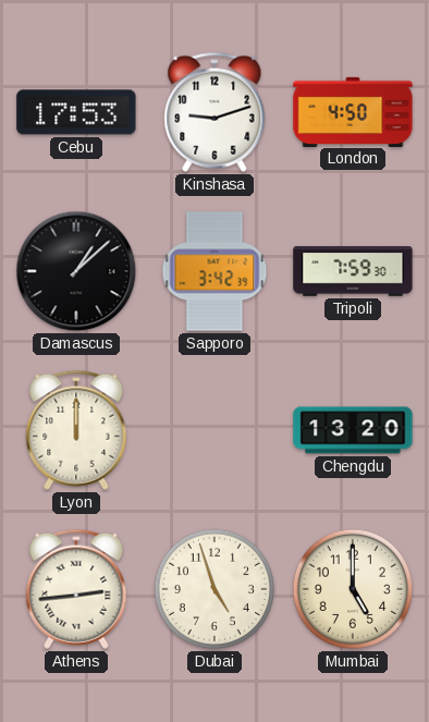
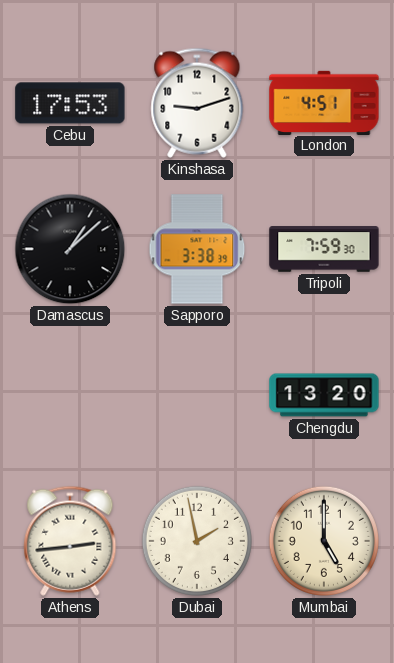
London: 4:50 -> 4:51 (324, 102)
Sapporo: 3:42 -> 3:38 (197, 249)
Lyon: 12:00 -> none (76, 430)
Dubai: 4:57 -> 1:58 (197, 541)
